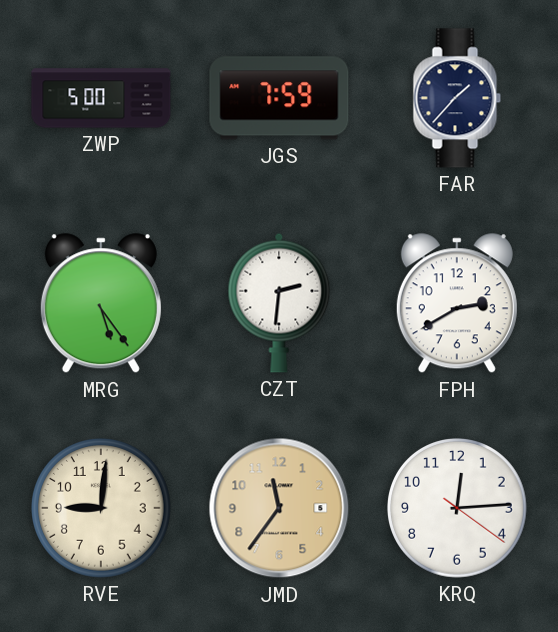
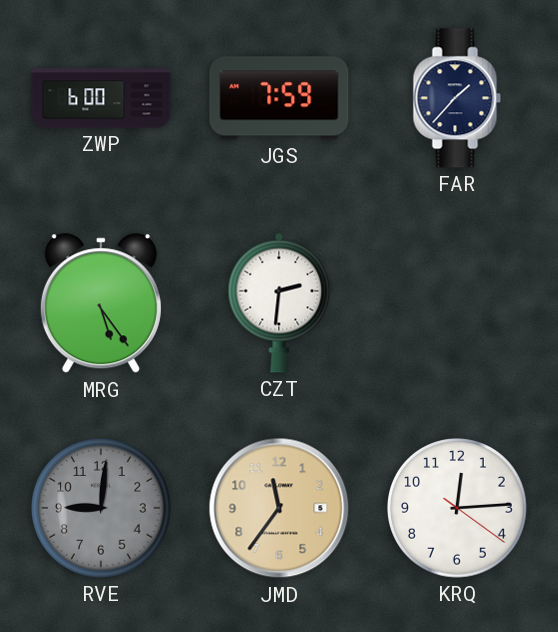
ZWP: 5:00 -> 6:00 (101, 98)
FPH: 2:40 -> none (457, 304)
RVE dial: cream -> grey (102, 509)
